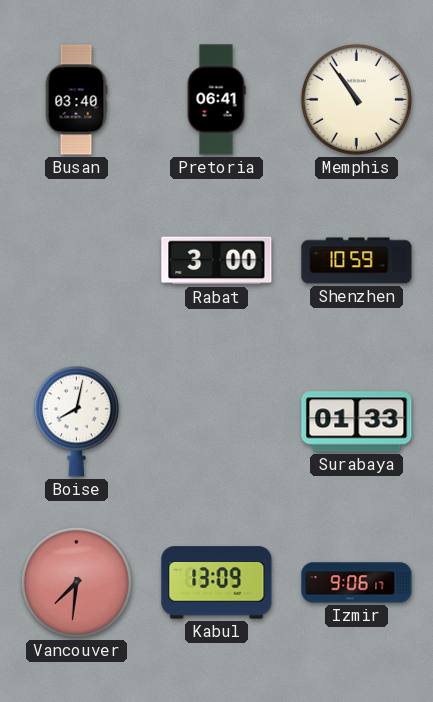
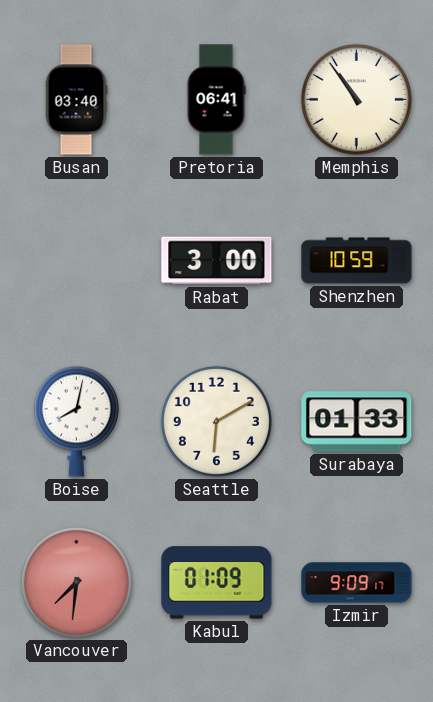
Seattle: none -> 6:10 (216, 421)
Kabul: 13:09 -> 01:09 (217, 583)
Izmir: 9:06 -> 9:09 (357, 583)
